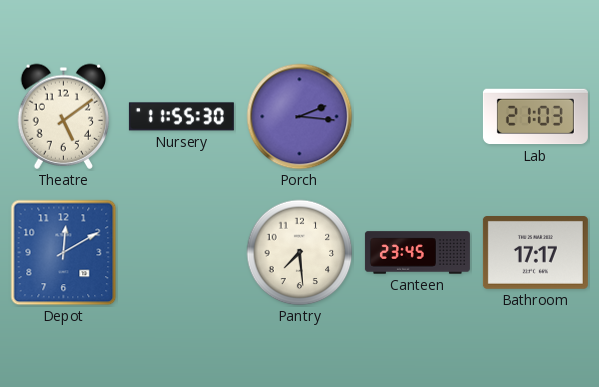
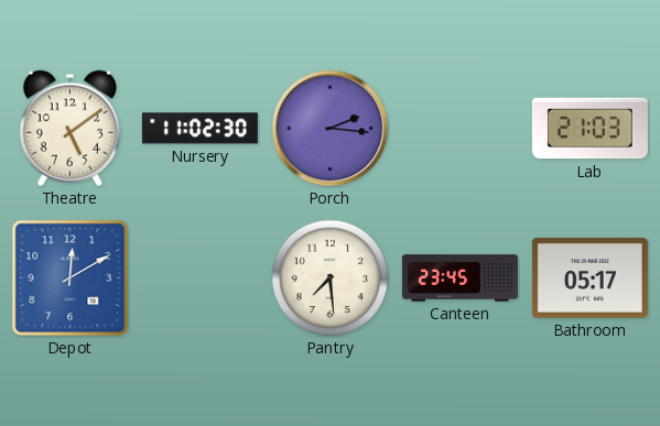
Nursery: 11:55 -> 11:02 (199, 129)
Bathroom: 17:17 -> 05:17 (589, 278)
